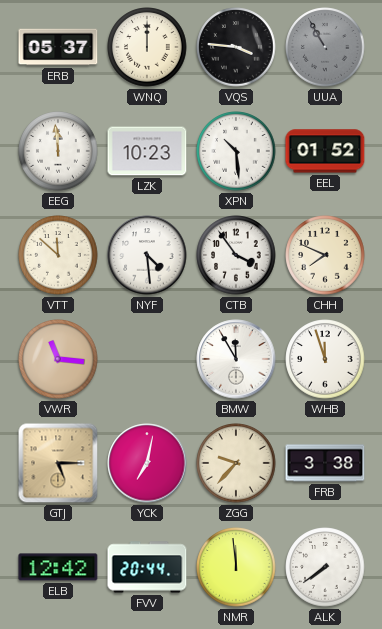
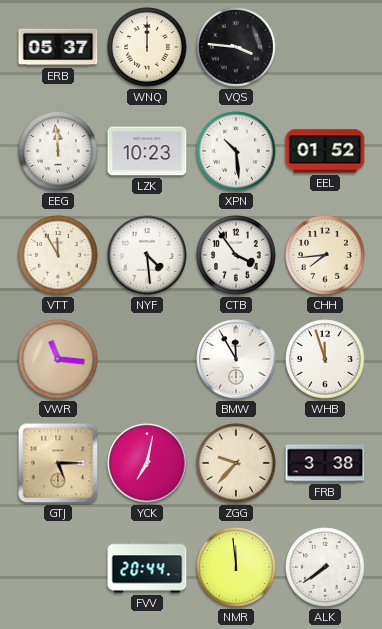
UUA: 10:55 -> none (325, 47)
VTT: 11:52 -> 11:55 (58, 255)
CHH: 7:49 -> 7:44 (325, 255)
ELB: 12:42 -> none (58, 567)
